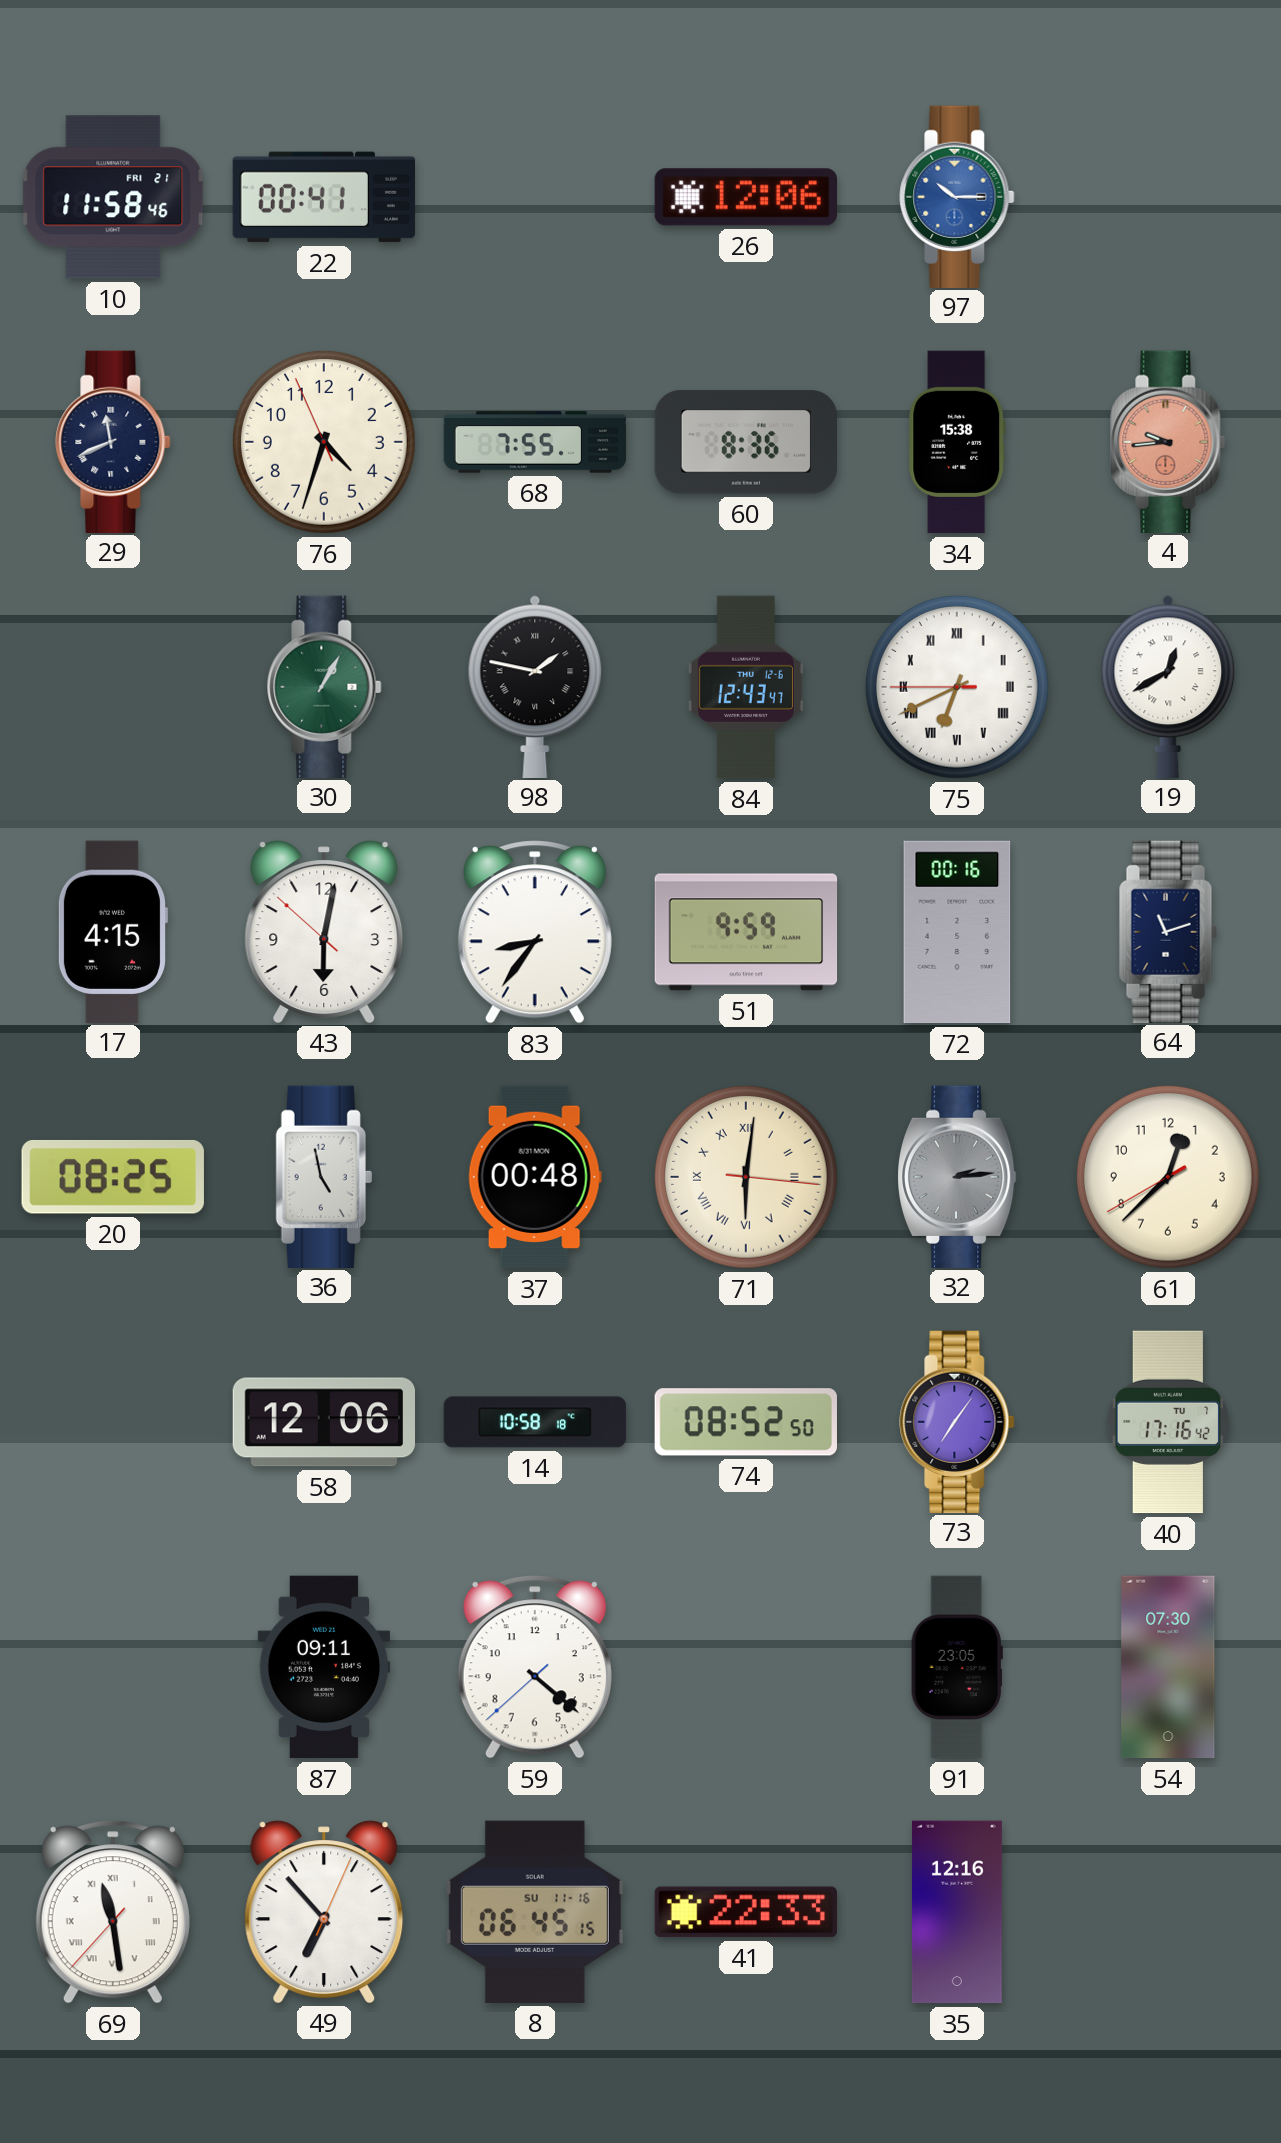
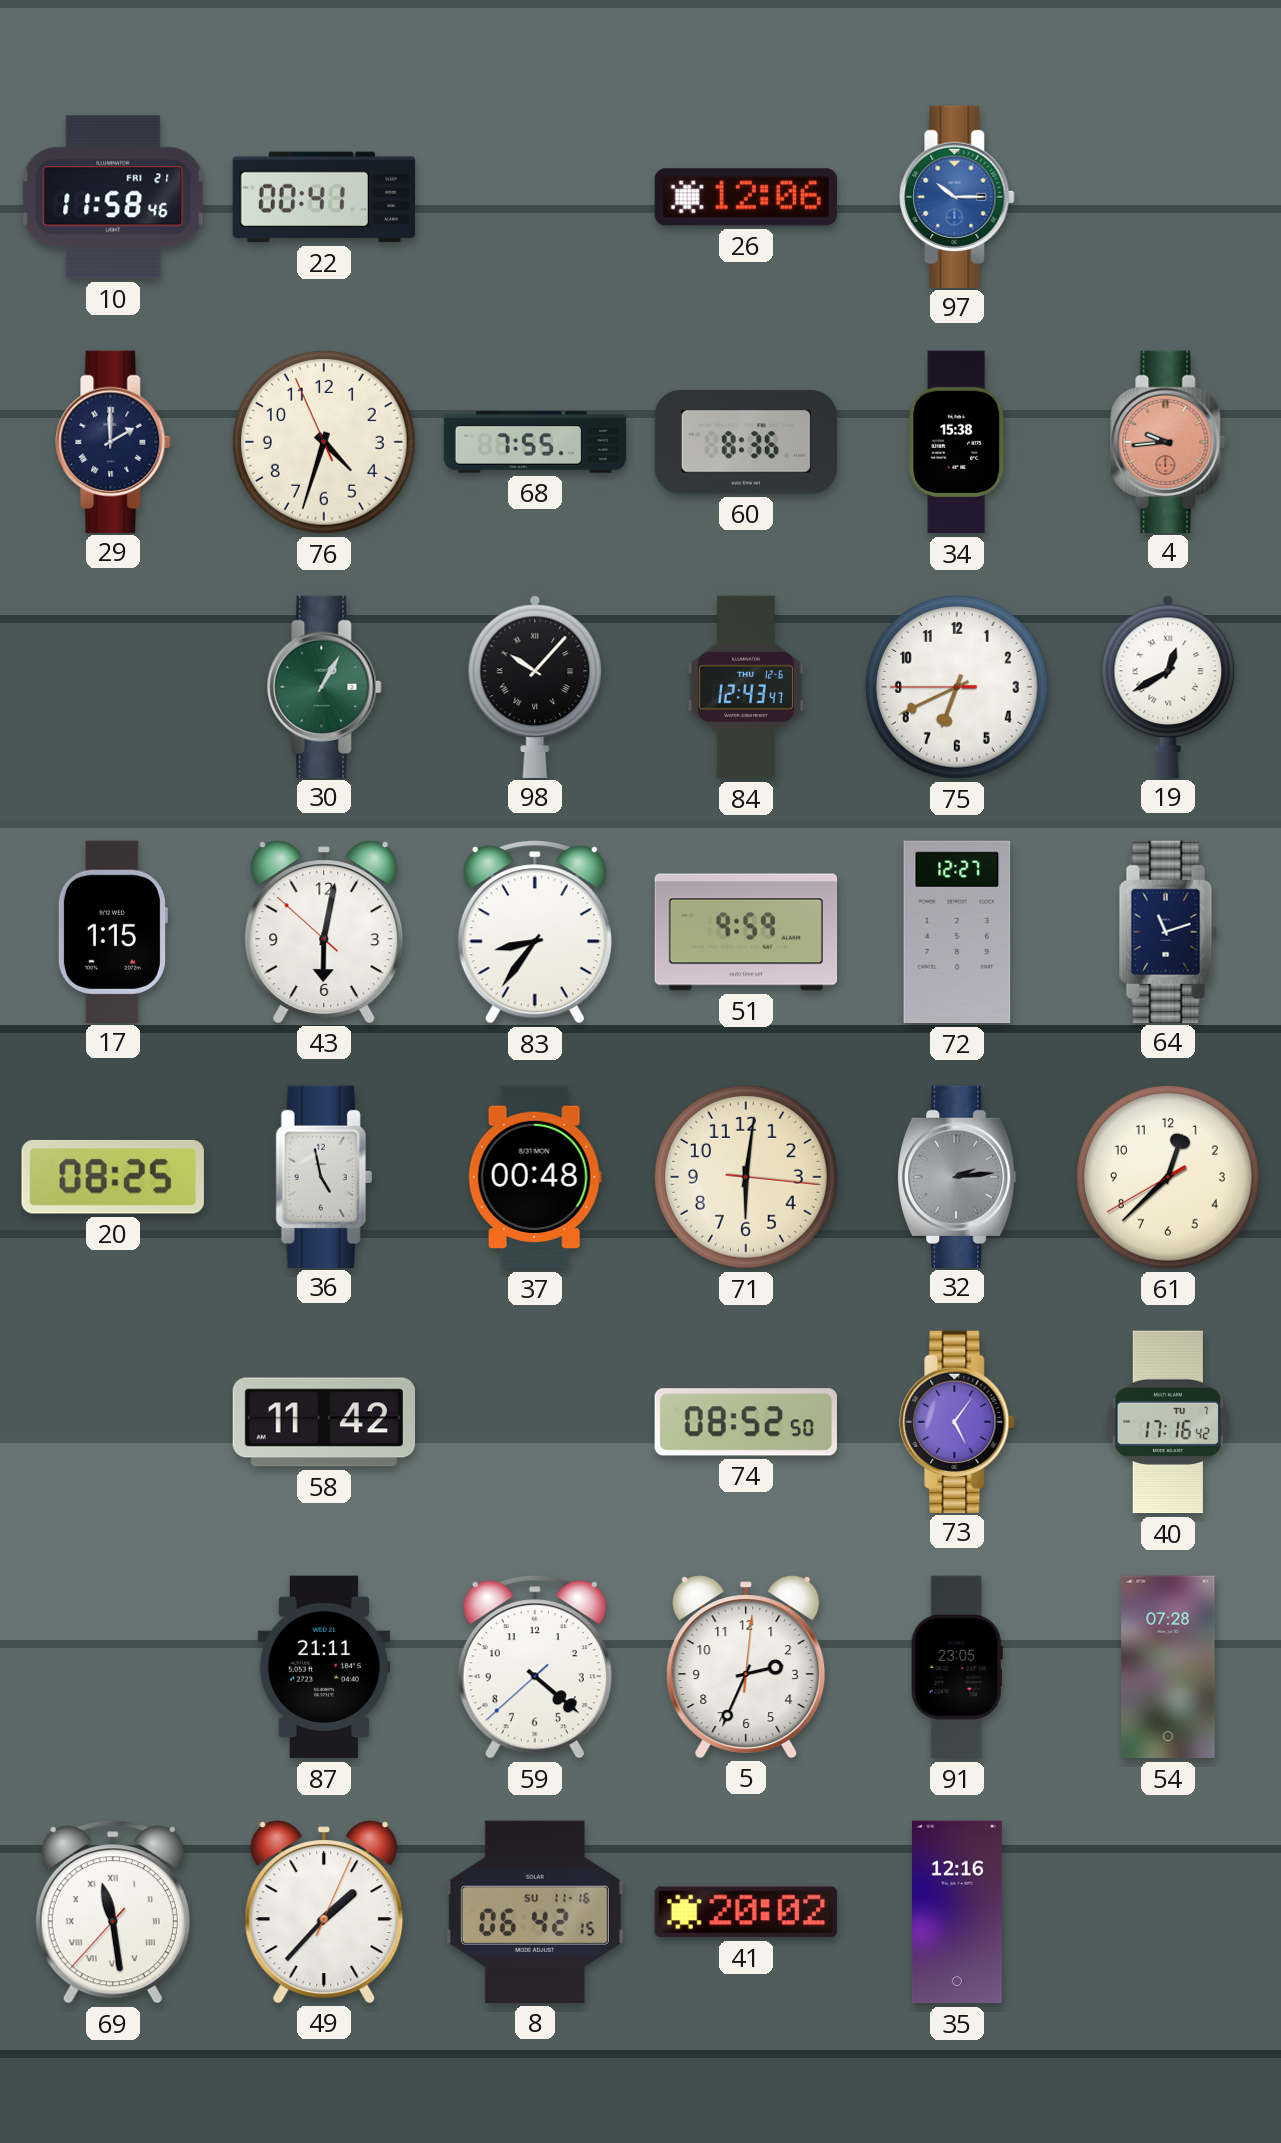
29: 11:41 -> 2:00 (113, 441)
98: 1:47 -> 10:07 (535, 686)
75 numerals: Roman -> Arabic (957, 687)
17: 4:15 -> 1:15 (112, 931)
72: 00:16 -> 12:27 (957, 932)
71 numerals: Roman -> Arabic (746, 1177)
58: 12:06 -> 11:42 (324, 1422)
14: 10:58 -> none (535, 1422)
73: 7:06 -> 5:06 (957, 1421)
87: 09:11 -> 21:11 (324, 1667)
5: none -> 2:34 (746, 1667)
54: 07:30 -> 07:28 (1168, 1667)
49: 6:53 -> 1:37 (324, 1912)
8: 06:45 -> 06:42 (535, 1912)
41: 22:33 -> 20:02 (745, 1912)
